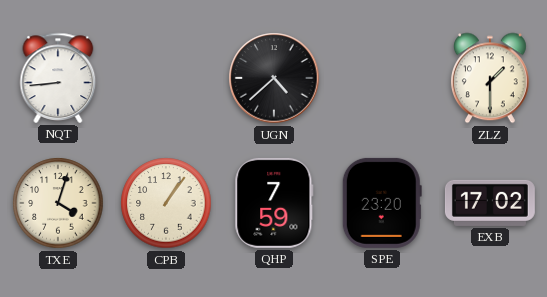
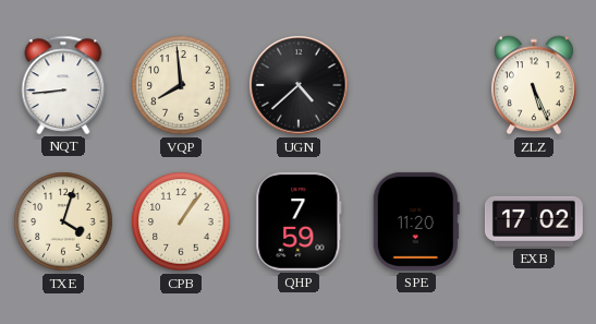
VQP: none -> 7:59 (181, 85)
ZLZ: 1:30 -> 5:26 (534, 85)
SPE: 23:20 -> 11:20 (416, 221)
